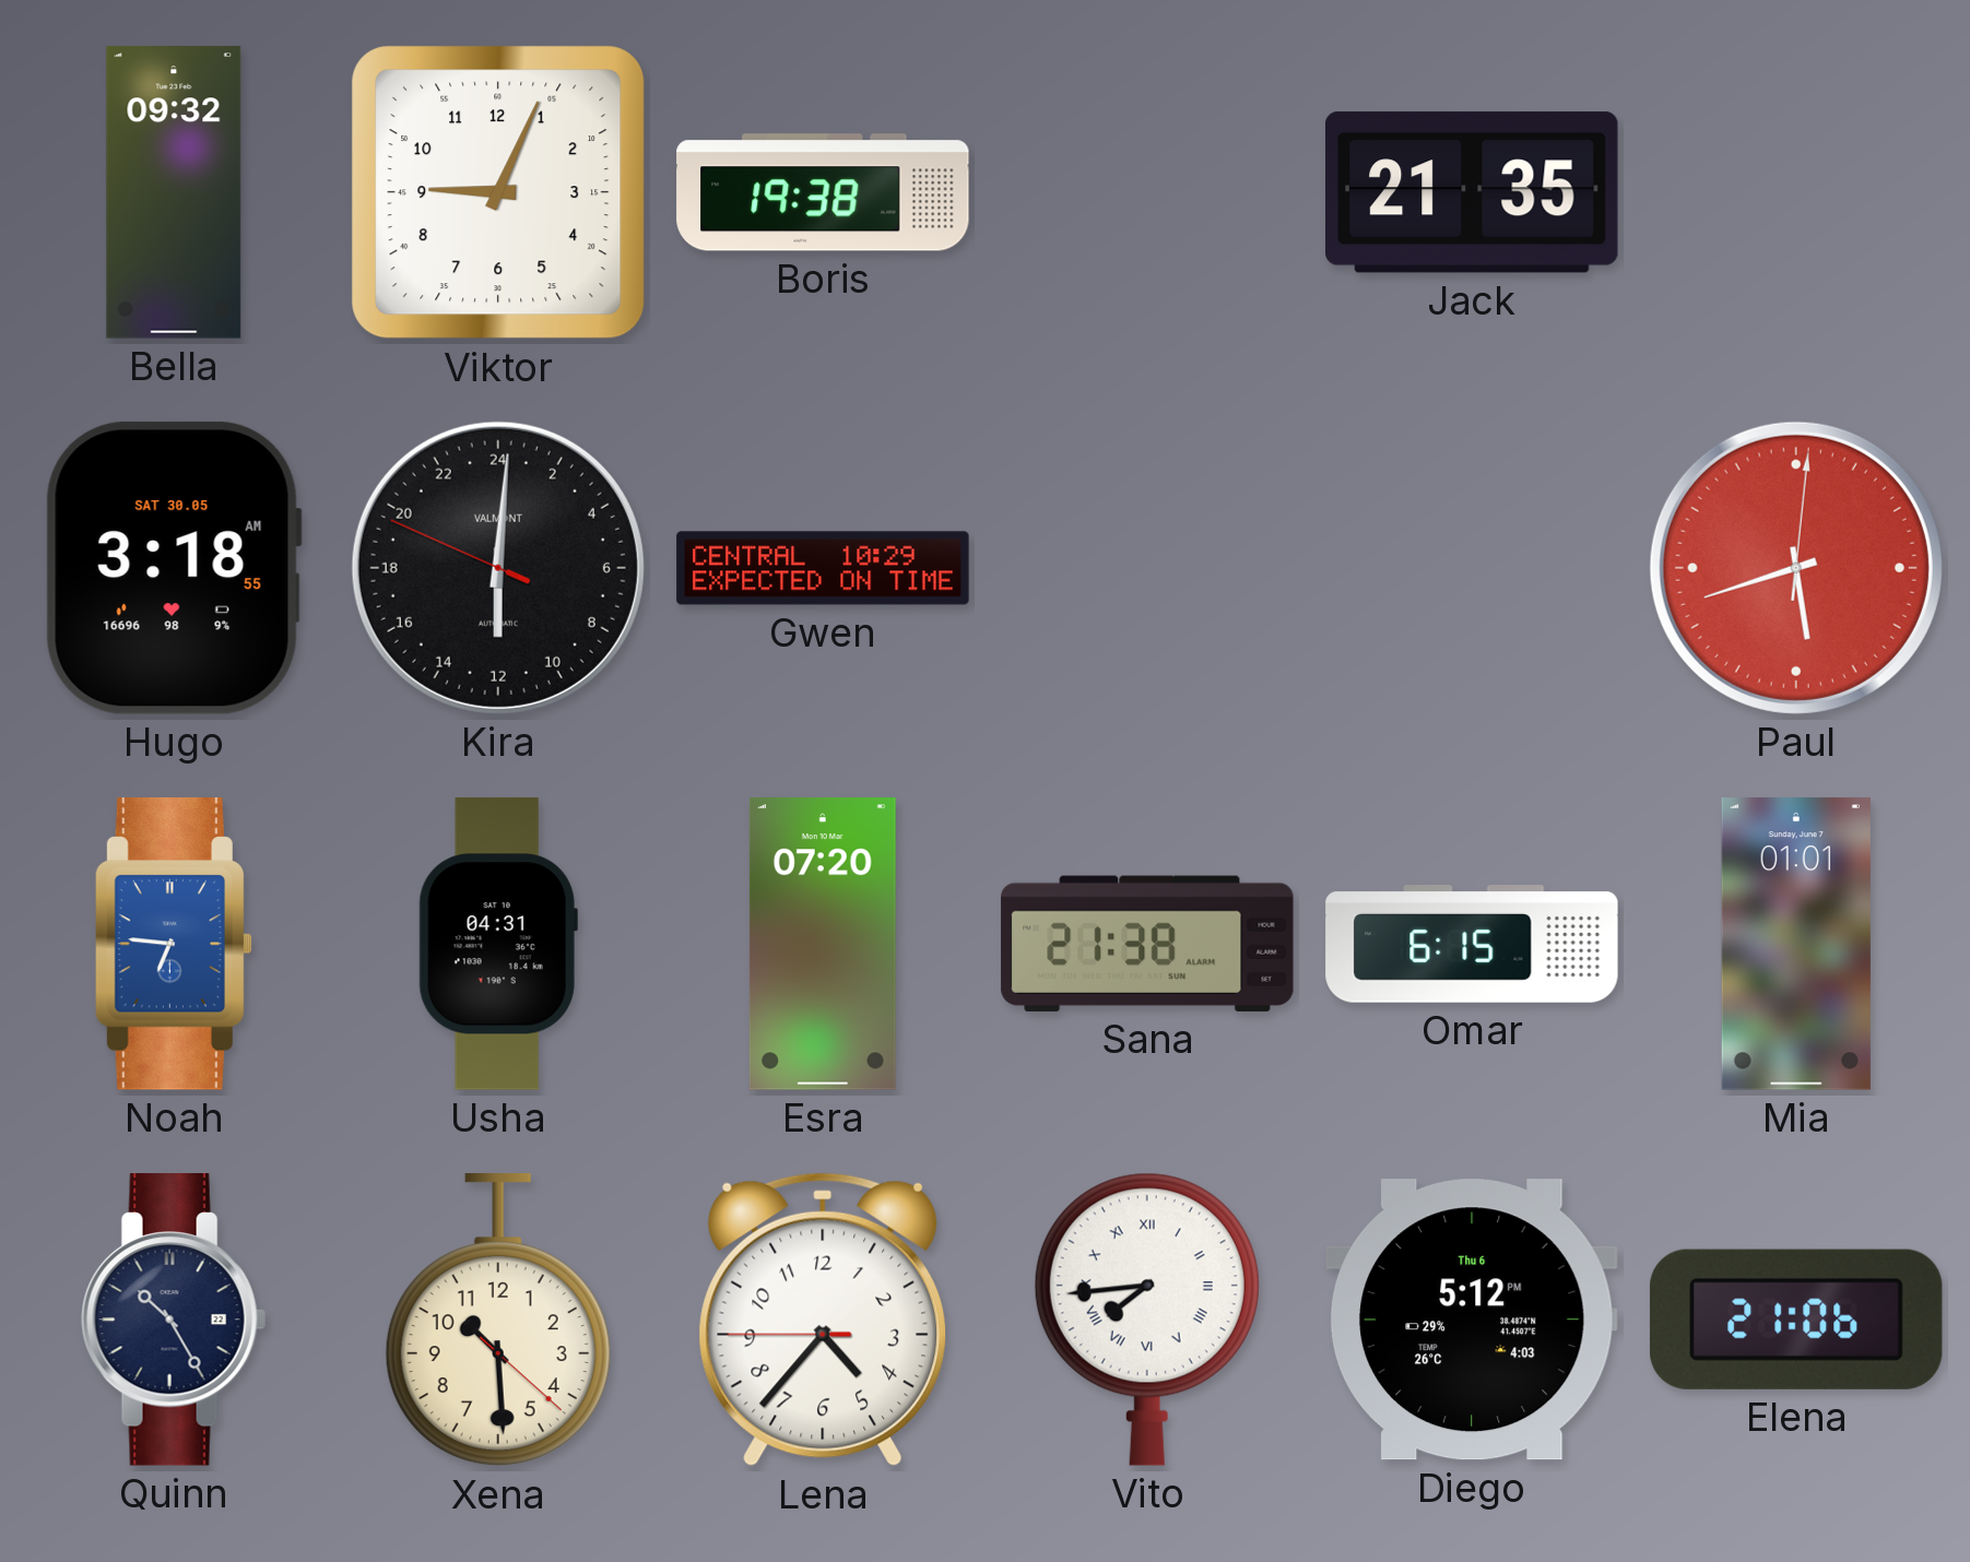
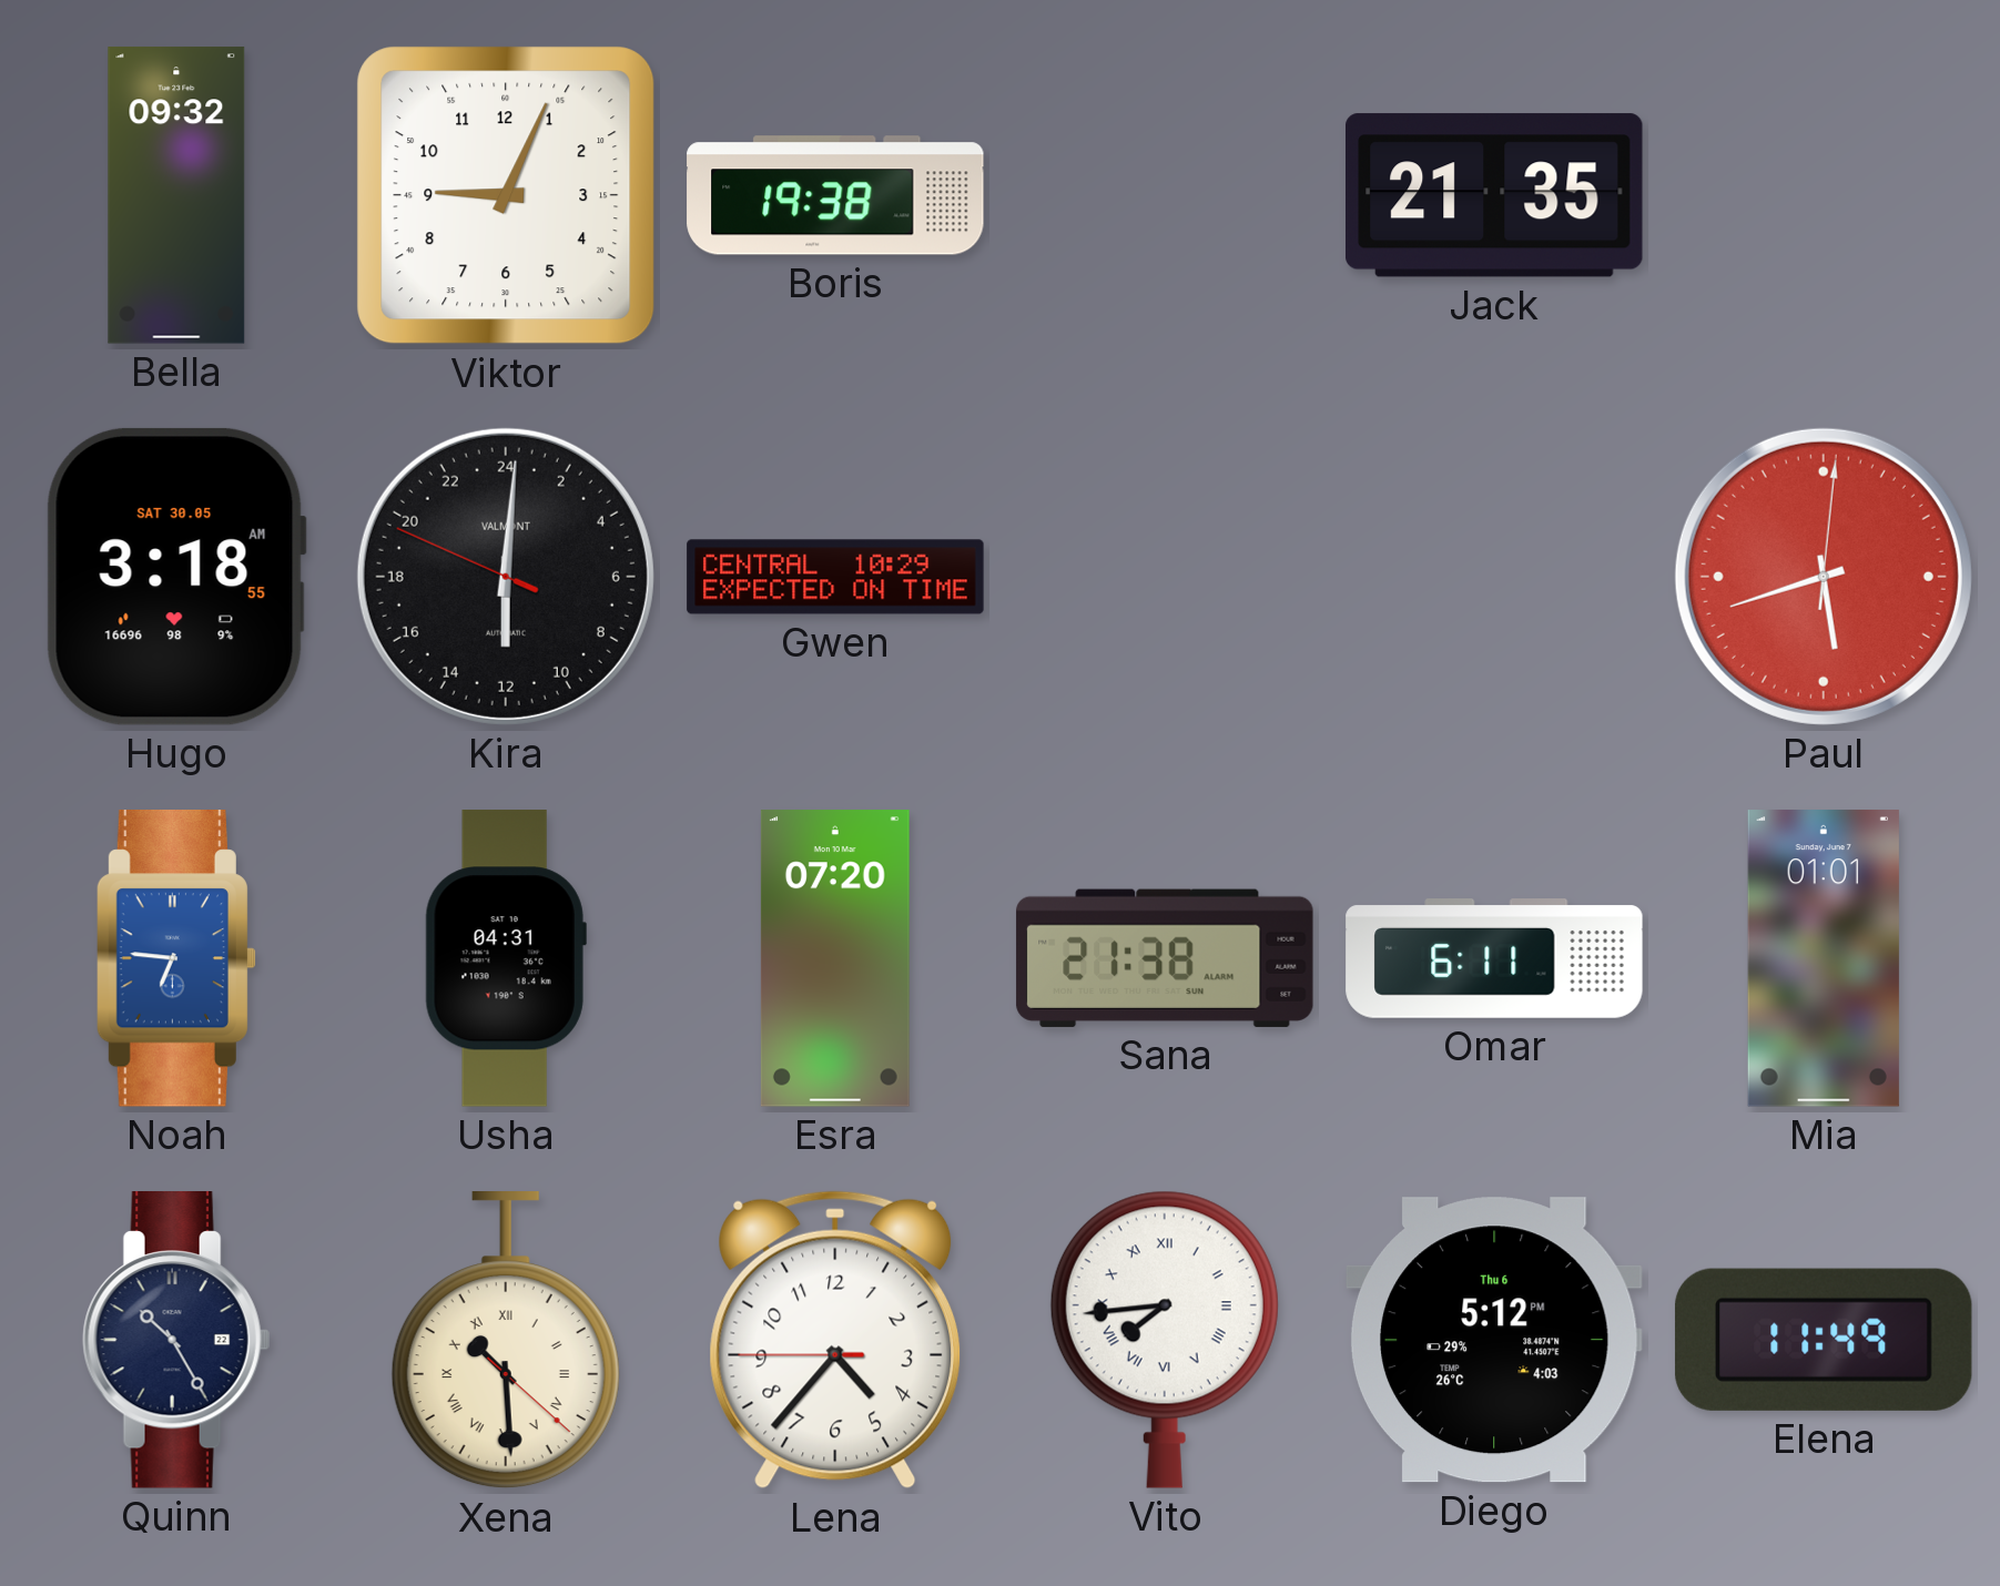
Omar: 6:15 -> 6:11 (1494, 958)
Xena numerals: Arabic -> Roman (506, 1341)
Elena: 21:06 -> 11:49 (1824, 1340)
